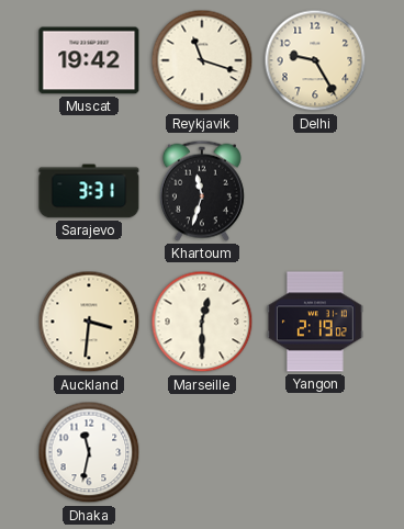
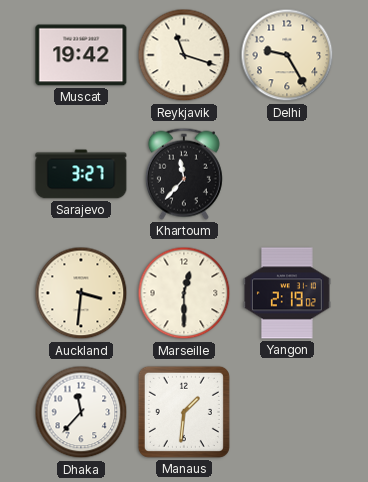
Sarajevo: 3:31 -> 3:27 (81, 174)
Khartoum: 11:33 -> 11:37 (184, 174)
Dhaka: 11:32 -> 11:37 (81, 412)
Manaus: none -> 1:31 (184, 412)
